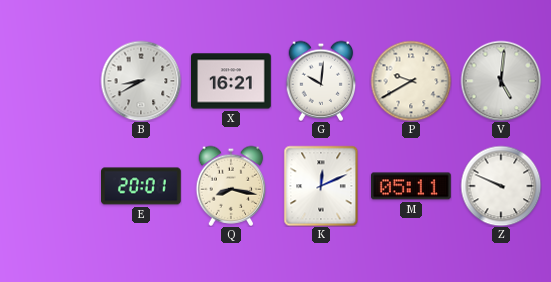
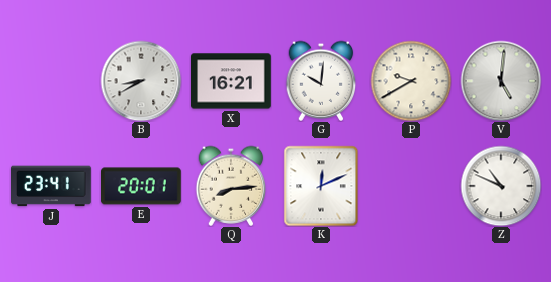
J: none -> 23:41 (52, 186)
Q: 8:17 -> 8:14 (231, 186)
M: 05:11 -> none (412, 186)
Z: 9:49 -> 10:49 (501, 186)
